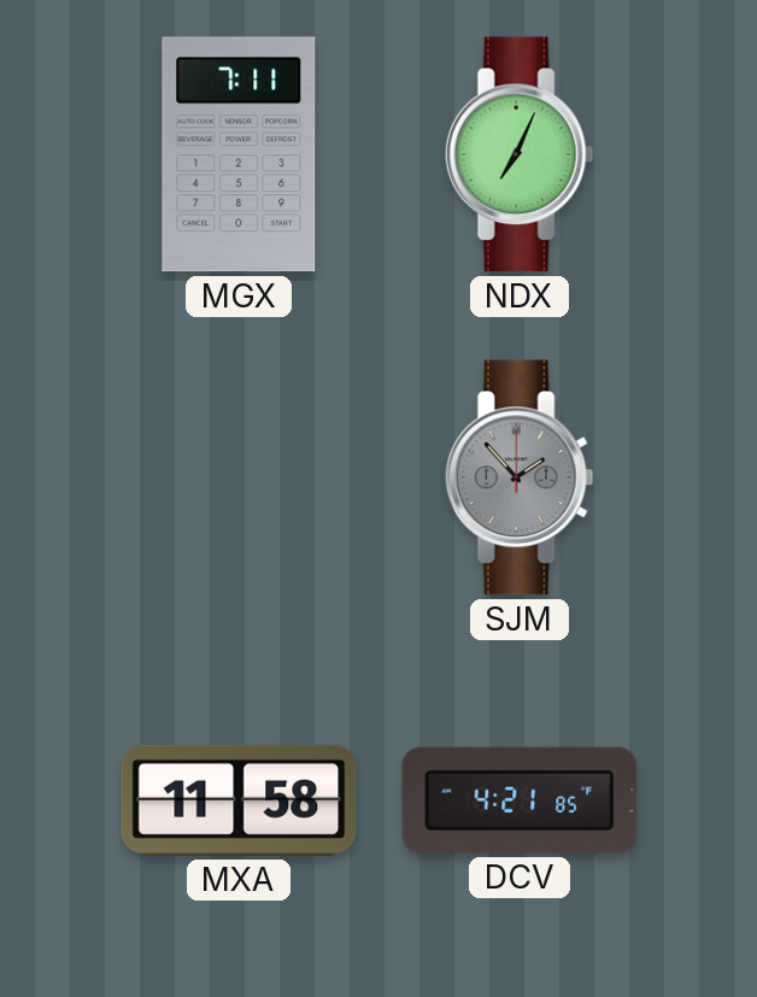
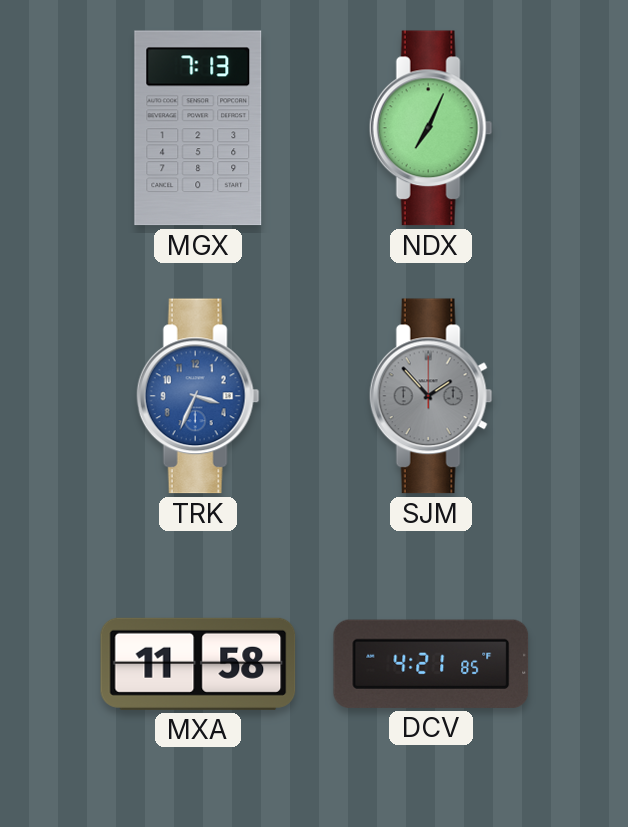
MGX: 7:11 -> 7:13 (198, 128)
TRK: none -> 3:34 (198, 396)
